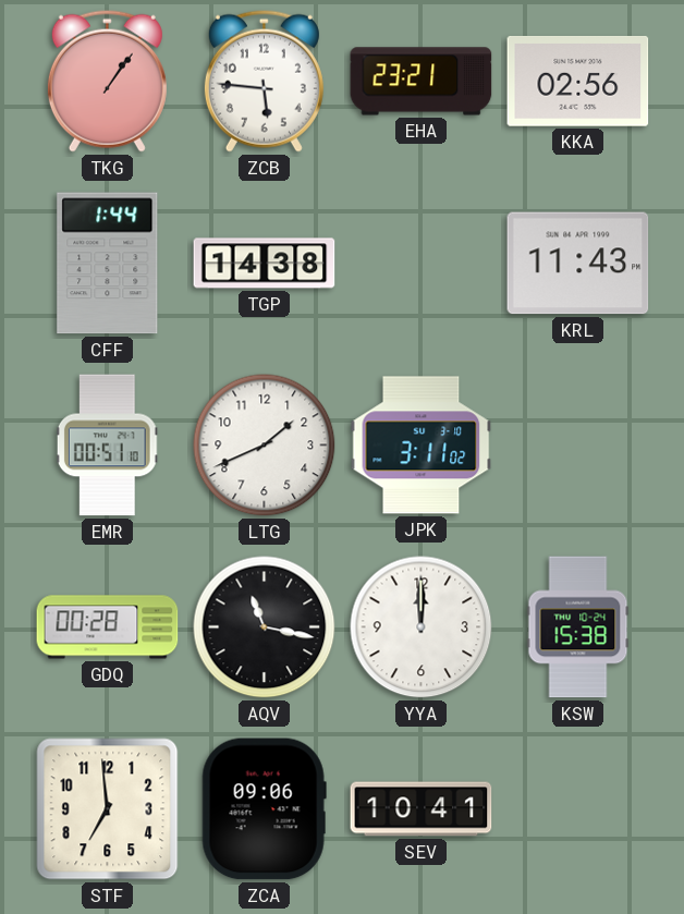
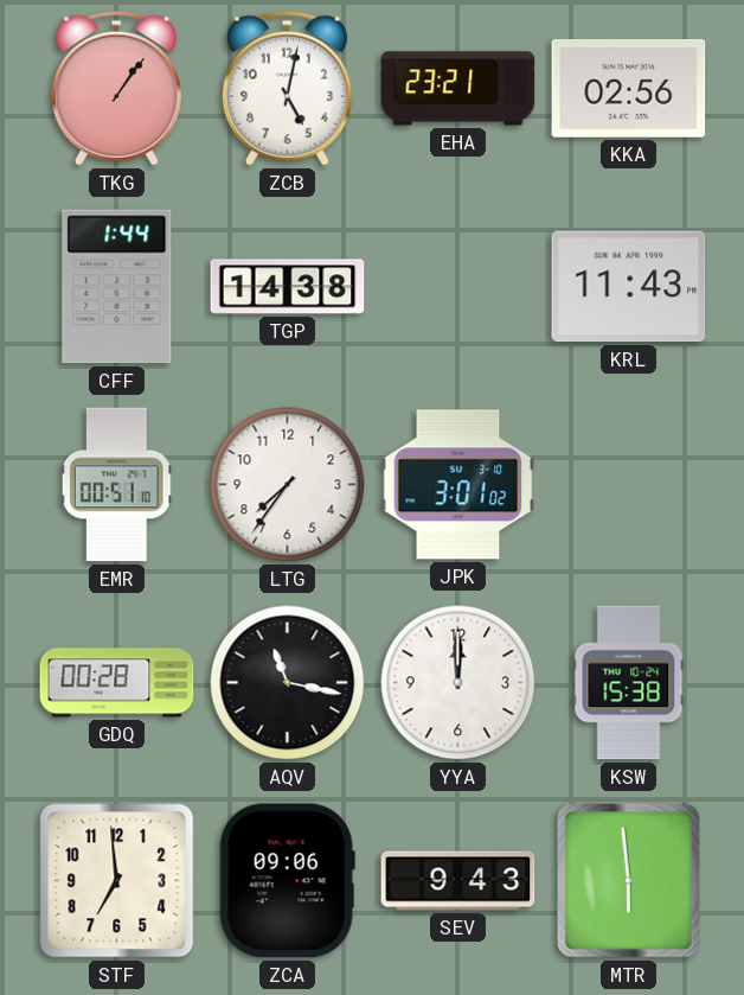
ZCB: 5:46 -> 5:02 (287, 88)
LTG: 1:41 -> 7:36 (288, 485)
JPK: 3:11 -> 3:01 (458, 485)
SEV: 10:41 -> 9:43 (458, 881)
MTR: none -> 5:59 (629, 881)
